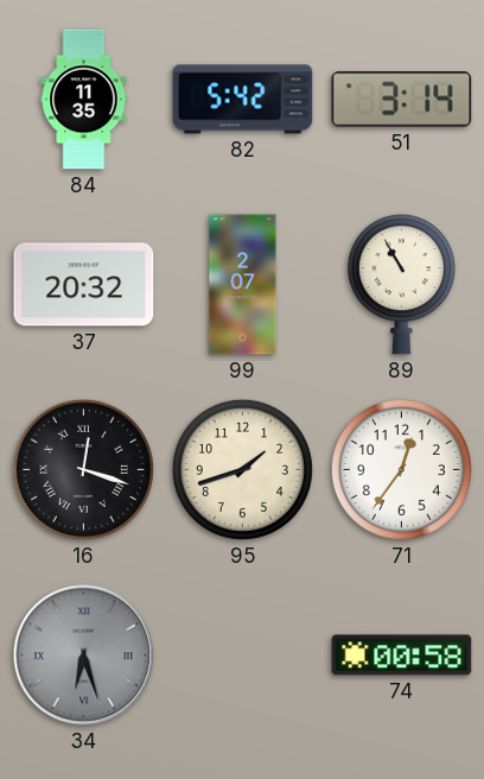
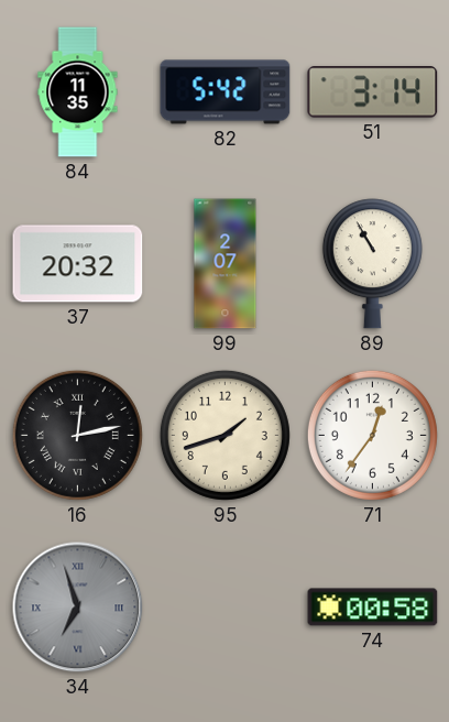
16: 12:18 -> 12:13 (77, 435)
34: 6:27 -> 6:57 (78, 608)
